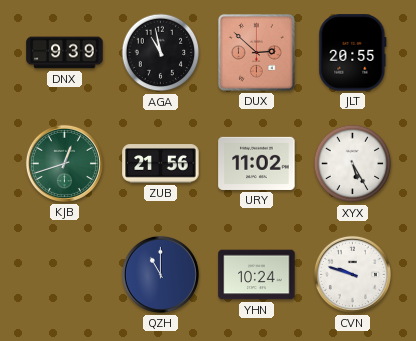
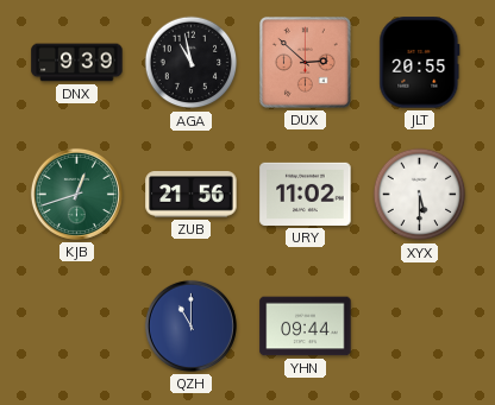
XYX: 5:25 -> 5:30 (420, 195)
YHN: 10:24 -> 09:44 (306, 327)
CVN: 9:48 -> none (352, 274)
